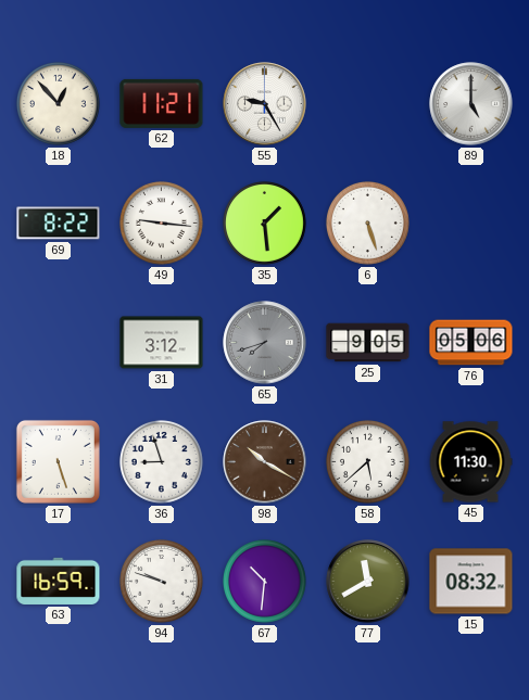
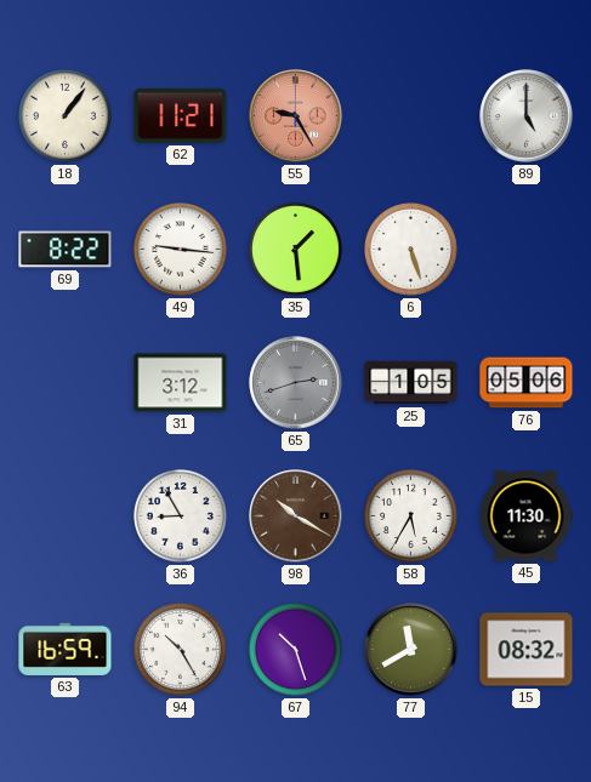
18: 12:53 -> 1:06 (64, 115)
55 dial: white -> salmon (296, 116)
65: 7:42 -> 2:42 (296, 383)
25: 9:05 -> 1:05 (411, 383)
17: 5:27 -> none (58, 461)
36: 8:57 -> 8:55 (180, 515)
58: 5:38 -> 5:35 (410, 515)
94: 9:48 -> 10:25 (180, 649)
67: 10:31 -> 10:27 (295, 649)
